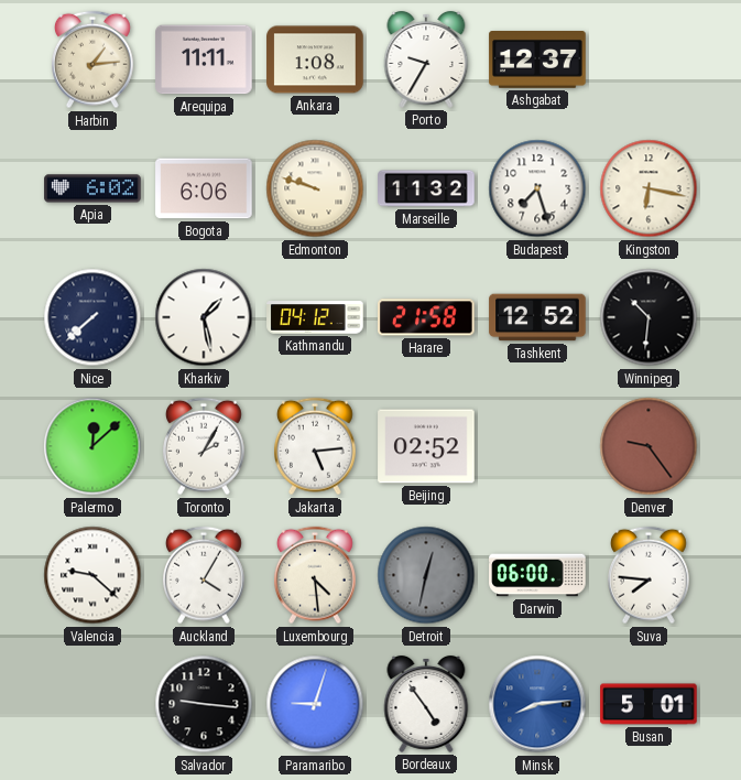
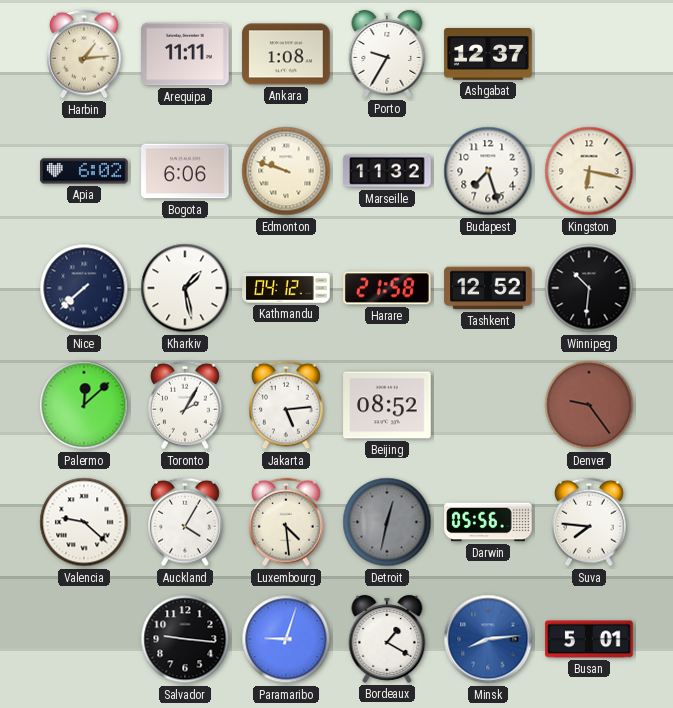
Beijing: 02:52 -> 08:52 (387, 405)
Darwin: 06:00 -> 05:56 (488, 522)
Bordeaux: 4:54 -> 1:20 (387, 639)
